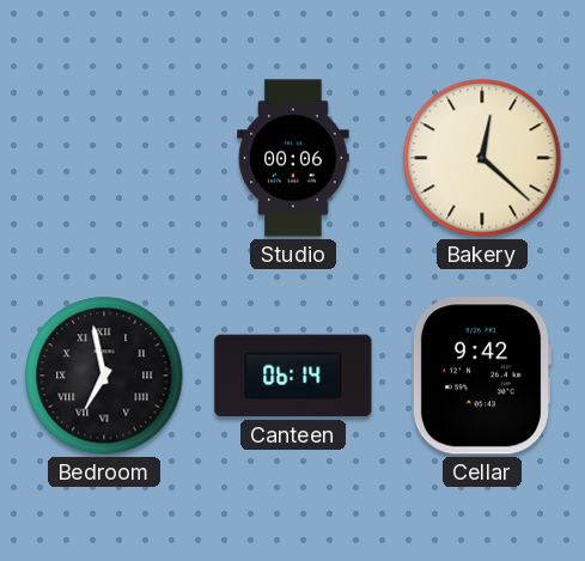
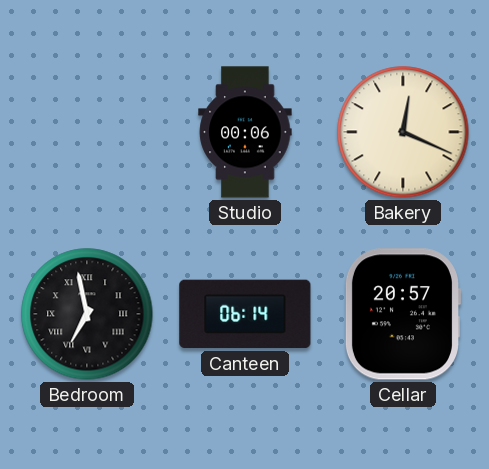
Bakery: 12:22 -> 12:19 (403, 132)
Cellar: 9:42 -> 20:57 (402, 314)
